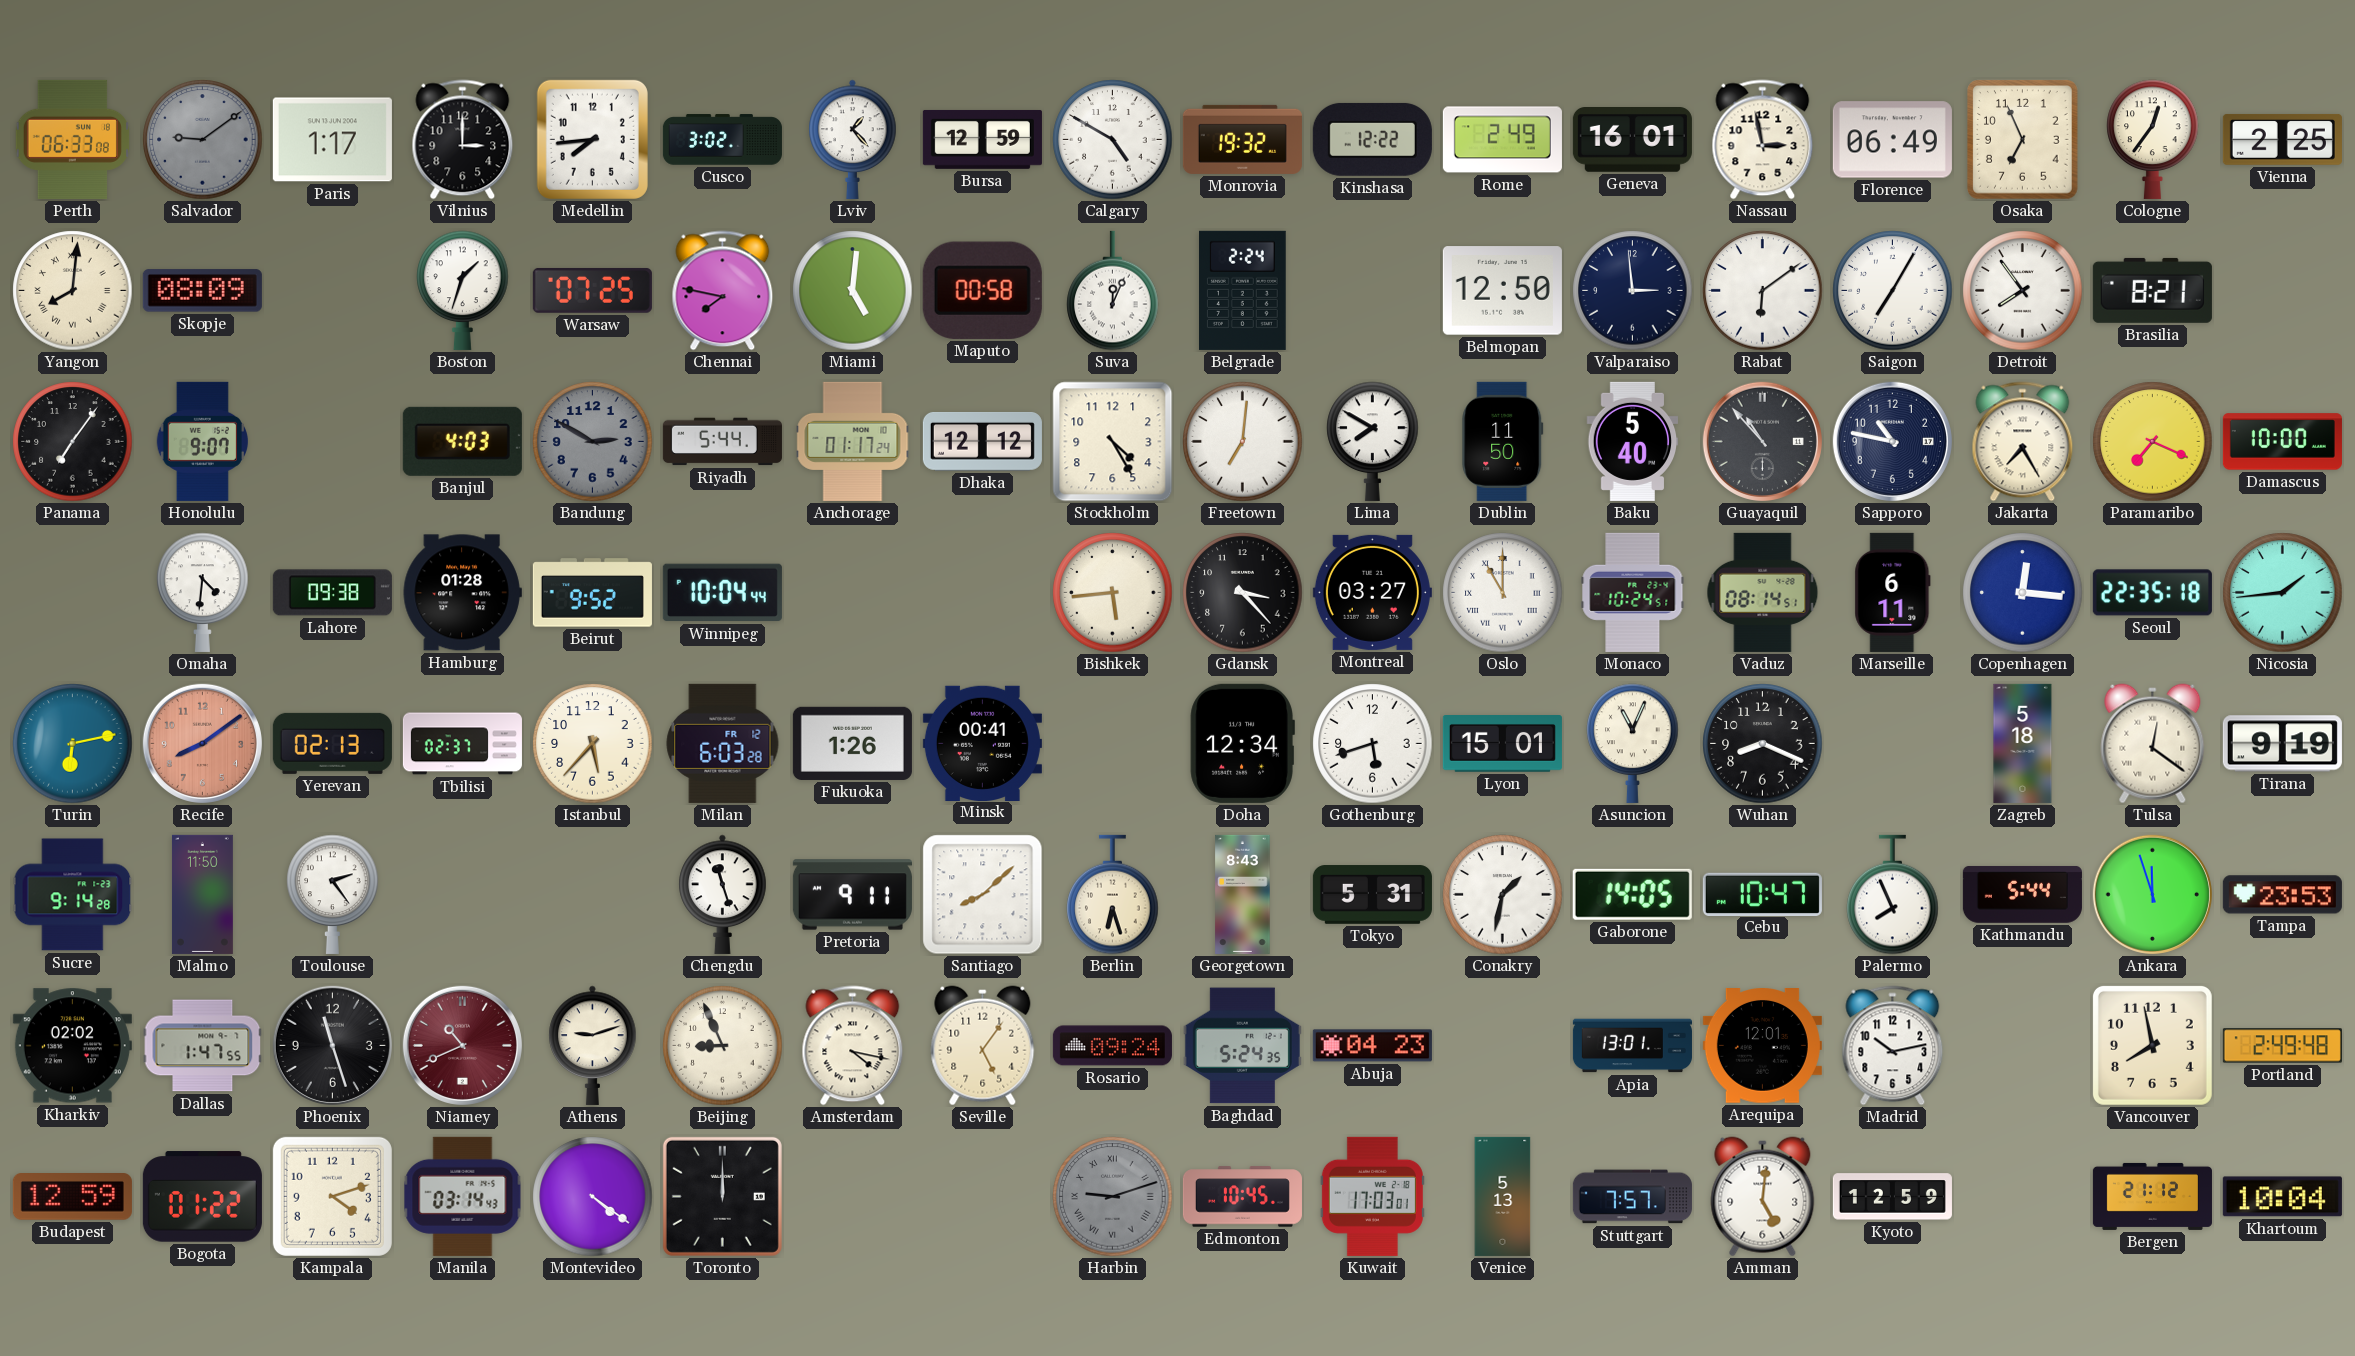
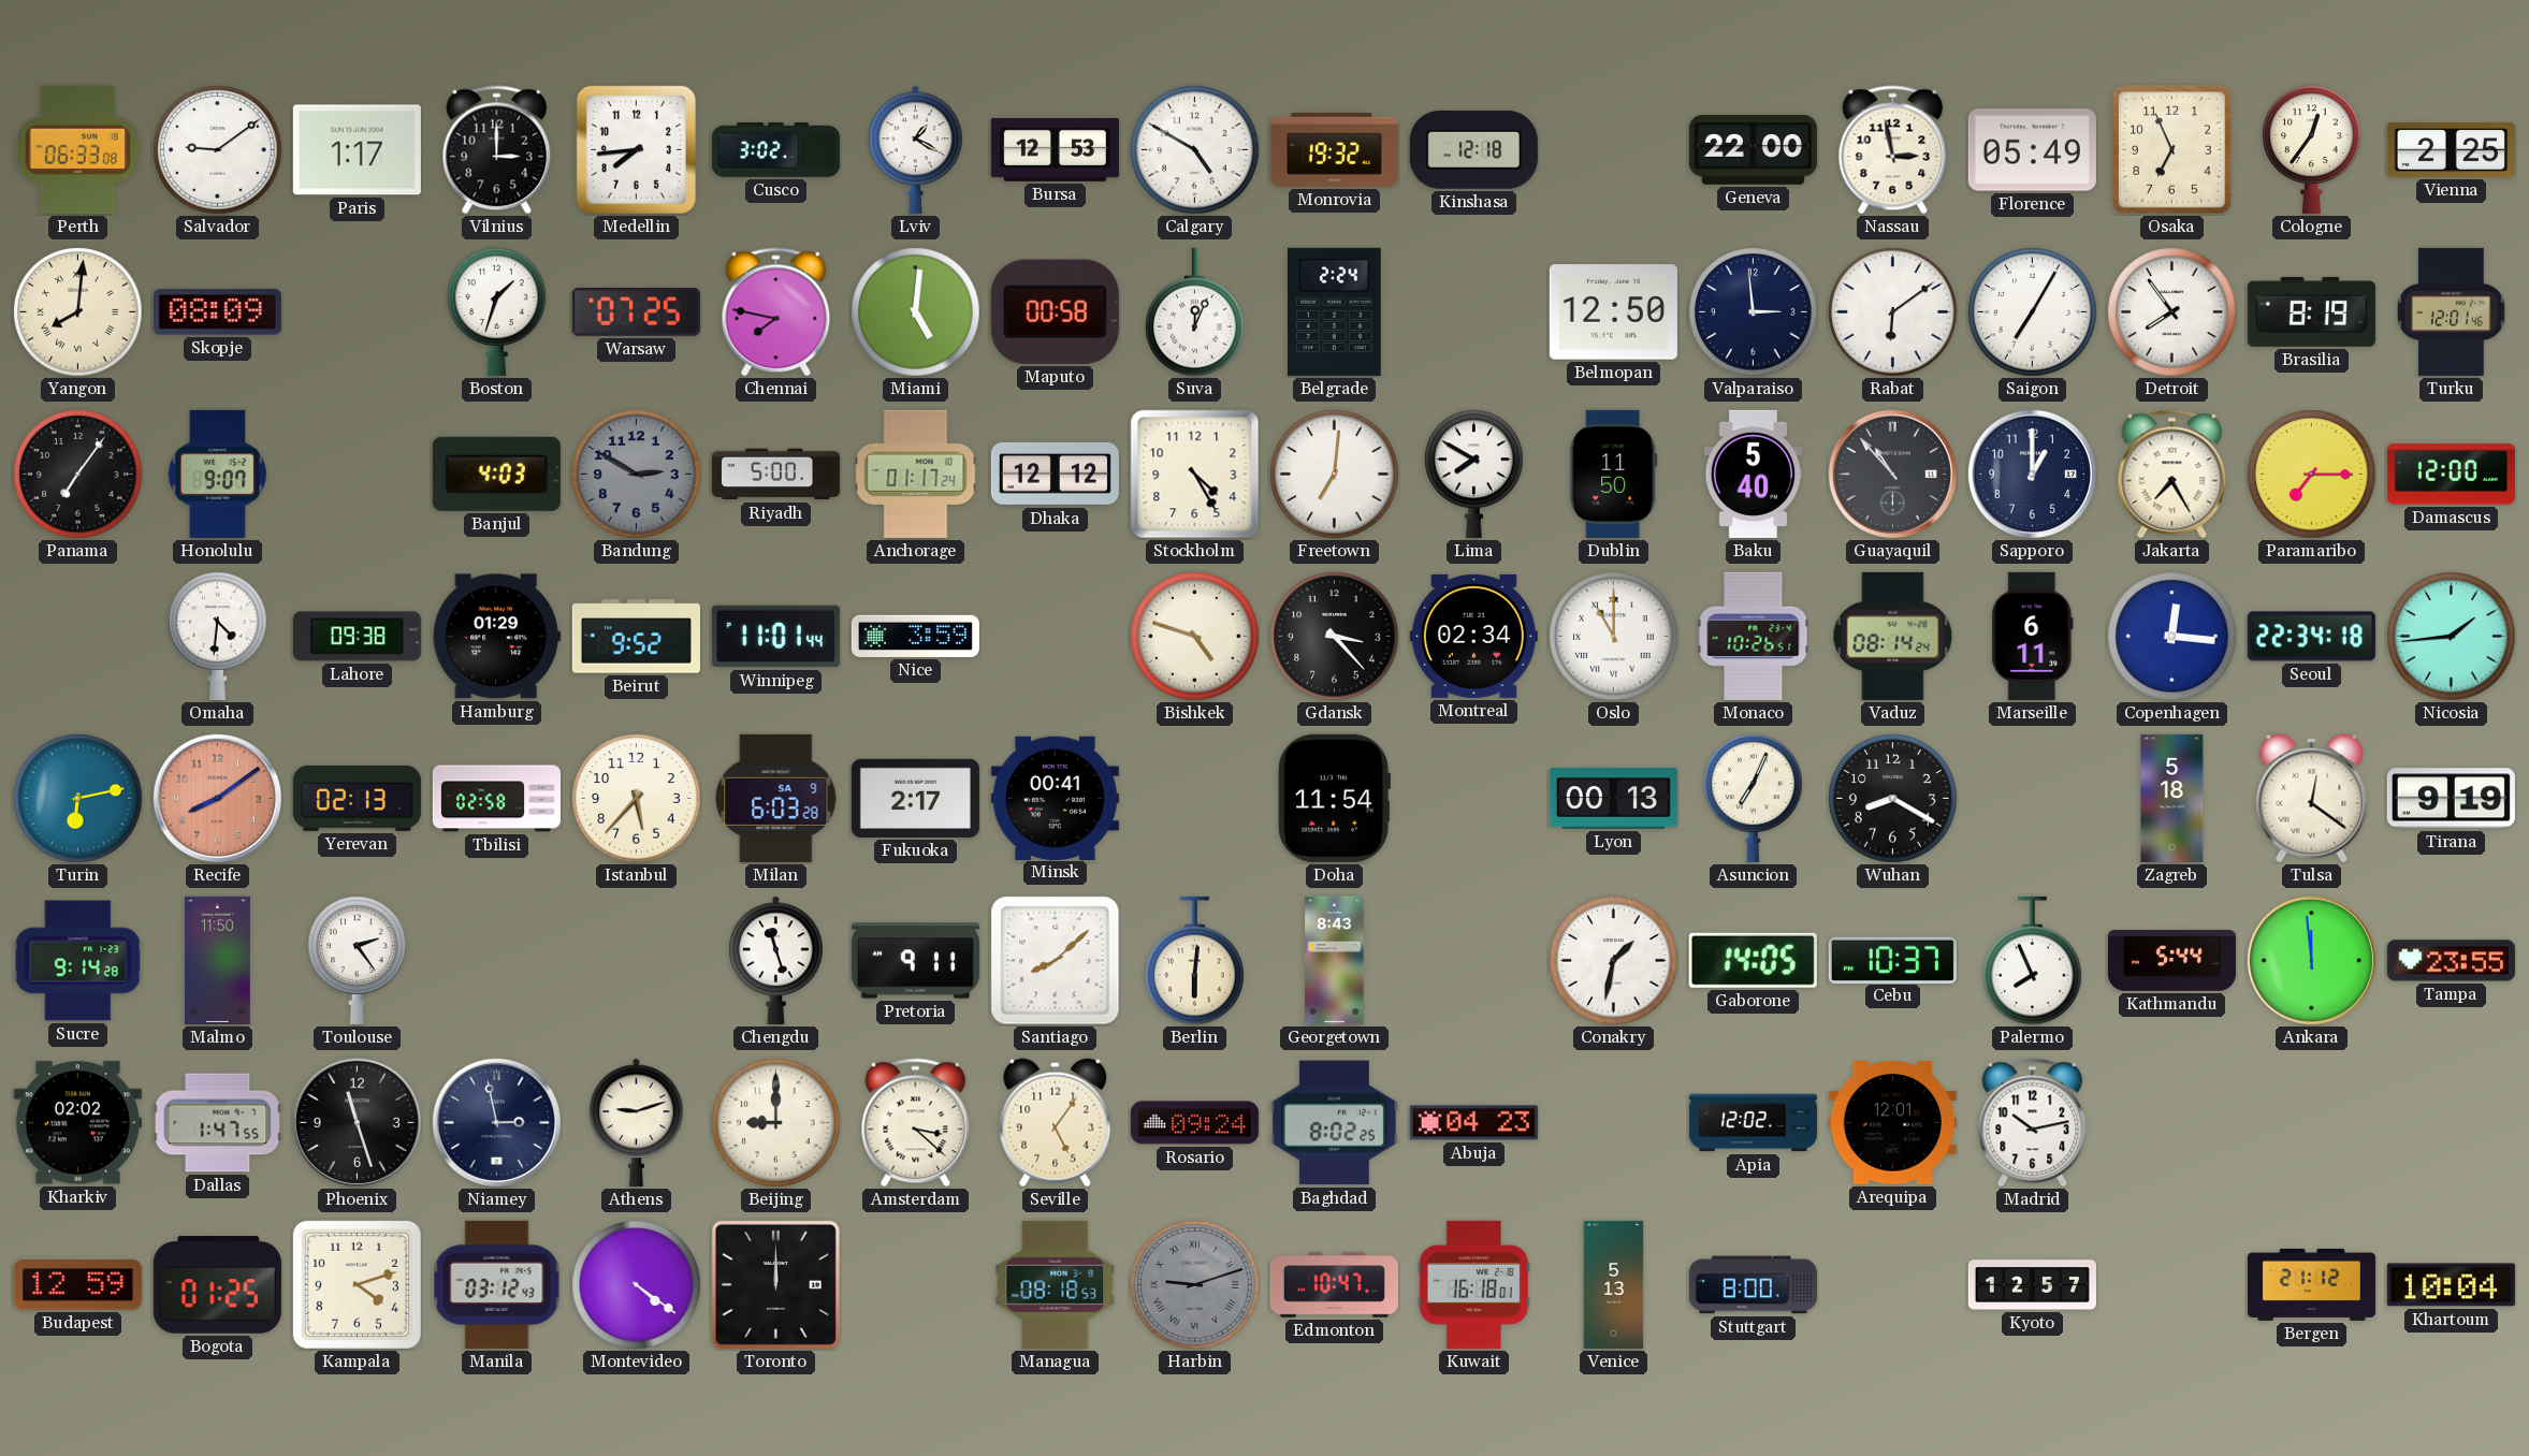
Salvador dial: grey -> white (218, 150)
Lviv: 1:23 -> 1:20 (916, 149)
Bursa: 12:59 -> 12:53 (1055, 149)
Kinshasa: 12:22 -> 12:18 (1473, 149)
Rome: 2:49 -> none (1502, 140)
Geneva: 16:01 -> 22:00 (1753, 150)
Florence: 06:49 -> 05:49 (2032, 150)
Brasilia: 8:21 -> 8:19 (2311, 311)
Turku: none -> 12:01 (2452, 311)
Riyadh: 5:44 -> 5:00 (775, 475)
Sapporo: 10:47 -> 1:00 (2032, 474)
Paramaribo: 7:19 -> 7:15 (2312, 475)
Damascus: 10:00 -> 12:00 (2451, 475)
Hamburg: 01:28 -> 01:29 (496, 637)
Winnipeg: 10:04 -> 11:01 (775, 637)
Nice: none -> 3:59 (915, 636)
Bishkek: 5:44 -> 4:48 (1195, 637)
Montreal: 03:27 -> 02:34 (1473, 636)
Monaco: 10:24 -> 10:26 (1754, 636)
Vaduz: 08:14:51 -> 08:14:24 (1893, 636)
Seoul: 22:35 -> 22:34 (2311, 637)
Tbilisi: 02:37 -> 02:58 (496, 799)
Milan date: FR 12 -> SA 9 (776, 798)
Fukuoka: 1:26 -> 2:17 (915, 798)
Doha: 12:34 -> 11:54 (1334, 798)
Gothenburg: 5:42 -> none (1373, 744)
Lyon: 15:01 -> 00:13 (1613, 799)
Asuncion: 11:04 -> 7:04 (1754, 798)
Wuhan: 8:19 -> 8:20 (1893, 799)
Berlin: 6:27 -> 6:01 (1195, 961)
Tokyo: 5:31 -> none (1372, 895)
Cebu: 10:47 -> 10:37 (1892, 960)
Ankara: 11:57 -> 11:59 (2311, 960)
Tampa: 23:53 -> 23:55 (2451, 961)
Niamey: 10:41 -> 2:58 (496, 1122)
Niamey dial: burgundy -> navy (496, 1122)
Beijing: 8:56 -> 9:00 (776, 1123)
Amsterdam: 4:17 -> 3:22 (916, 1123)
Baghdad: 5:24 -> 8:02 (1334, 1123)
Apia: 13:01 -> 12:02 (1753, 1123)
Vancouver: 7:58 -> none (2152, 1045)
Portland: 2:49 -> none (2282, 1046)
Bogota: 01:22 -> 01:25 (217, 1285)
Manila: 03:14 -> 03:12 (497, 1284)
Managua: none -> 08:18 (1056, 1284)
Edmonton: 10:45 -> 10:47 (1334, 1285)
Kuwait: 17:03 -> 16:18 (1473, 1284)
Stuttgart: 7:57 -> 8:00 (1753, 1285)
Amman: 5:01 -> none (1763, 1197)
Kyoto: 12:59 -> 12:57 (2032, 1285)
